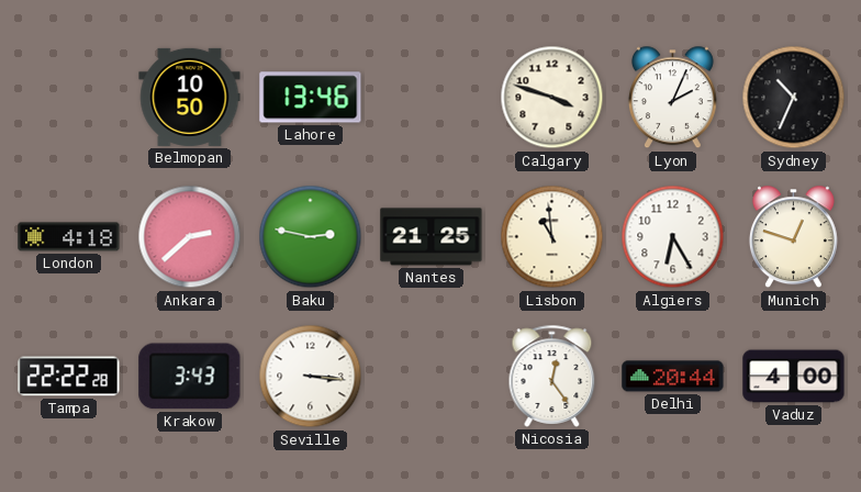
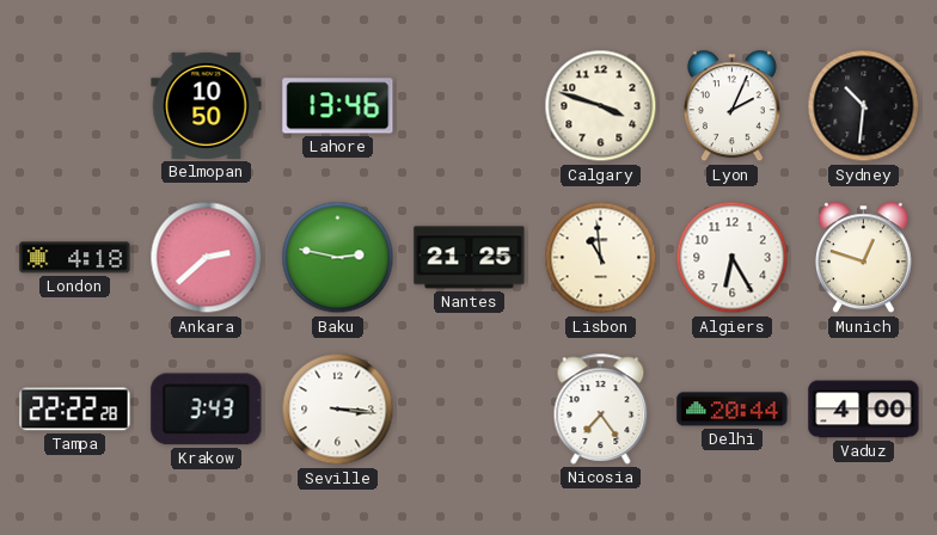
Sydney: 10:34 -> 10:31 (864, 106)
Nicosia: 12:24 -> 7:24 (601, 408)
